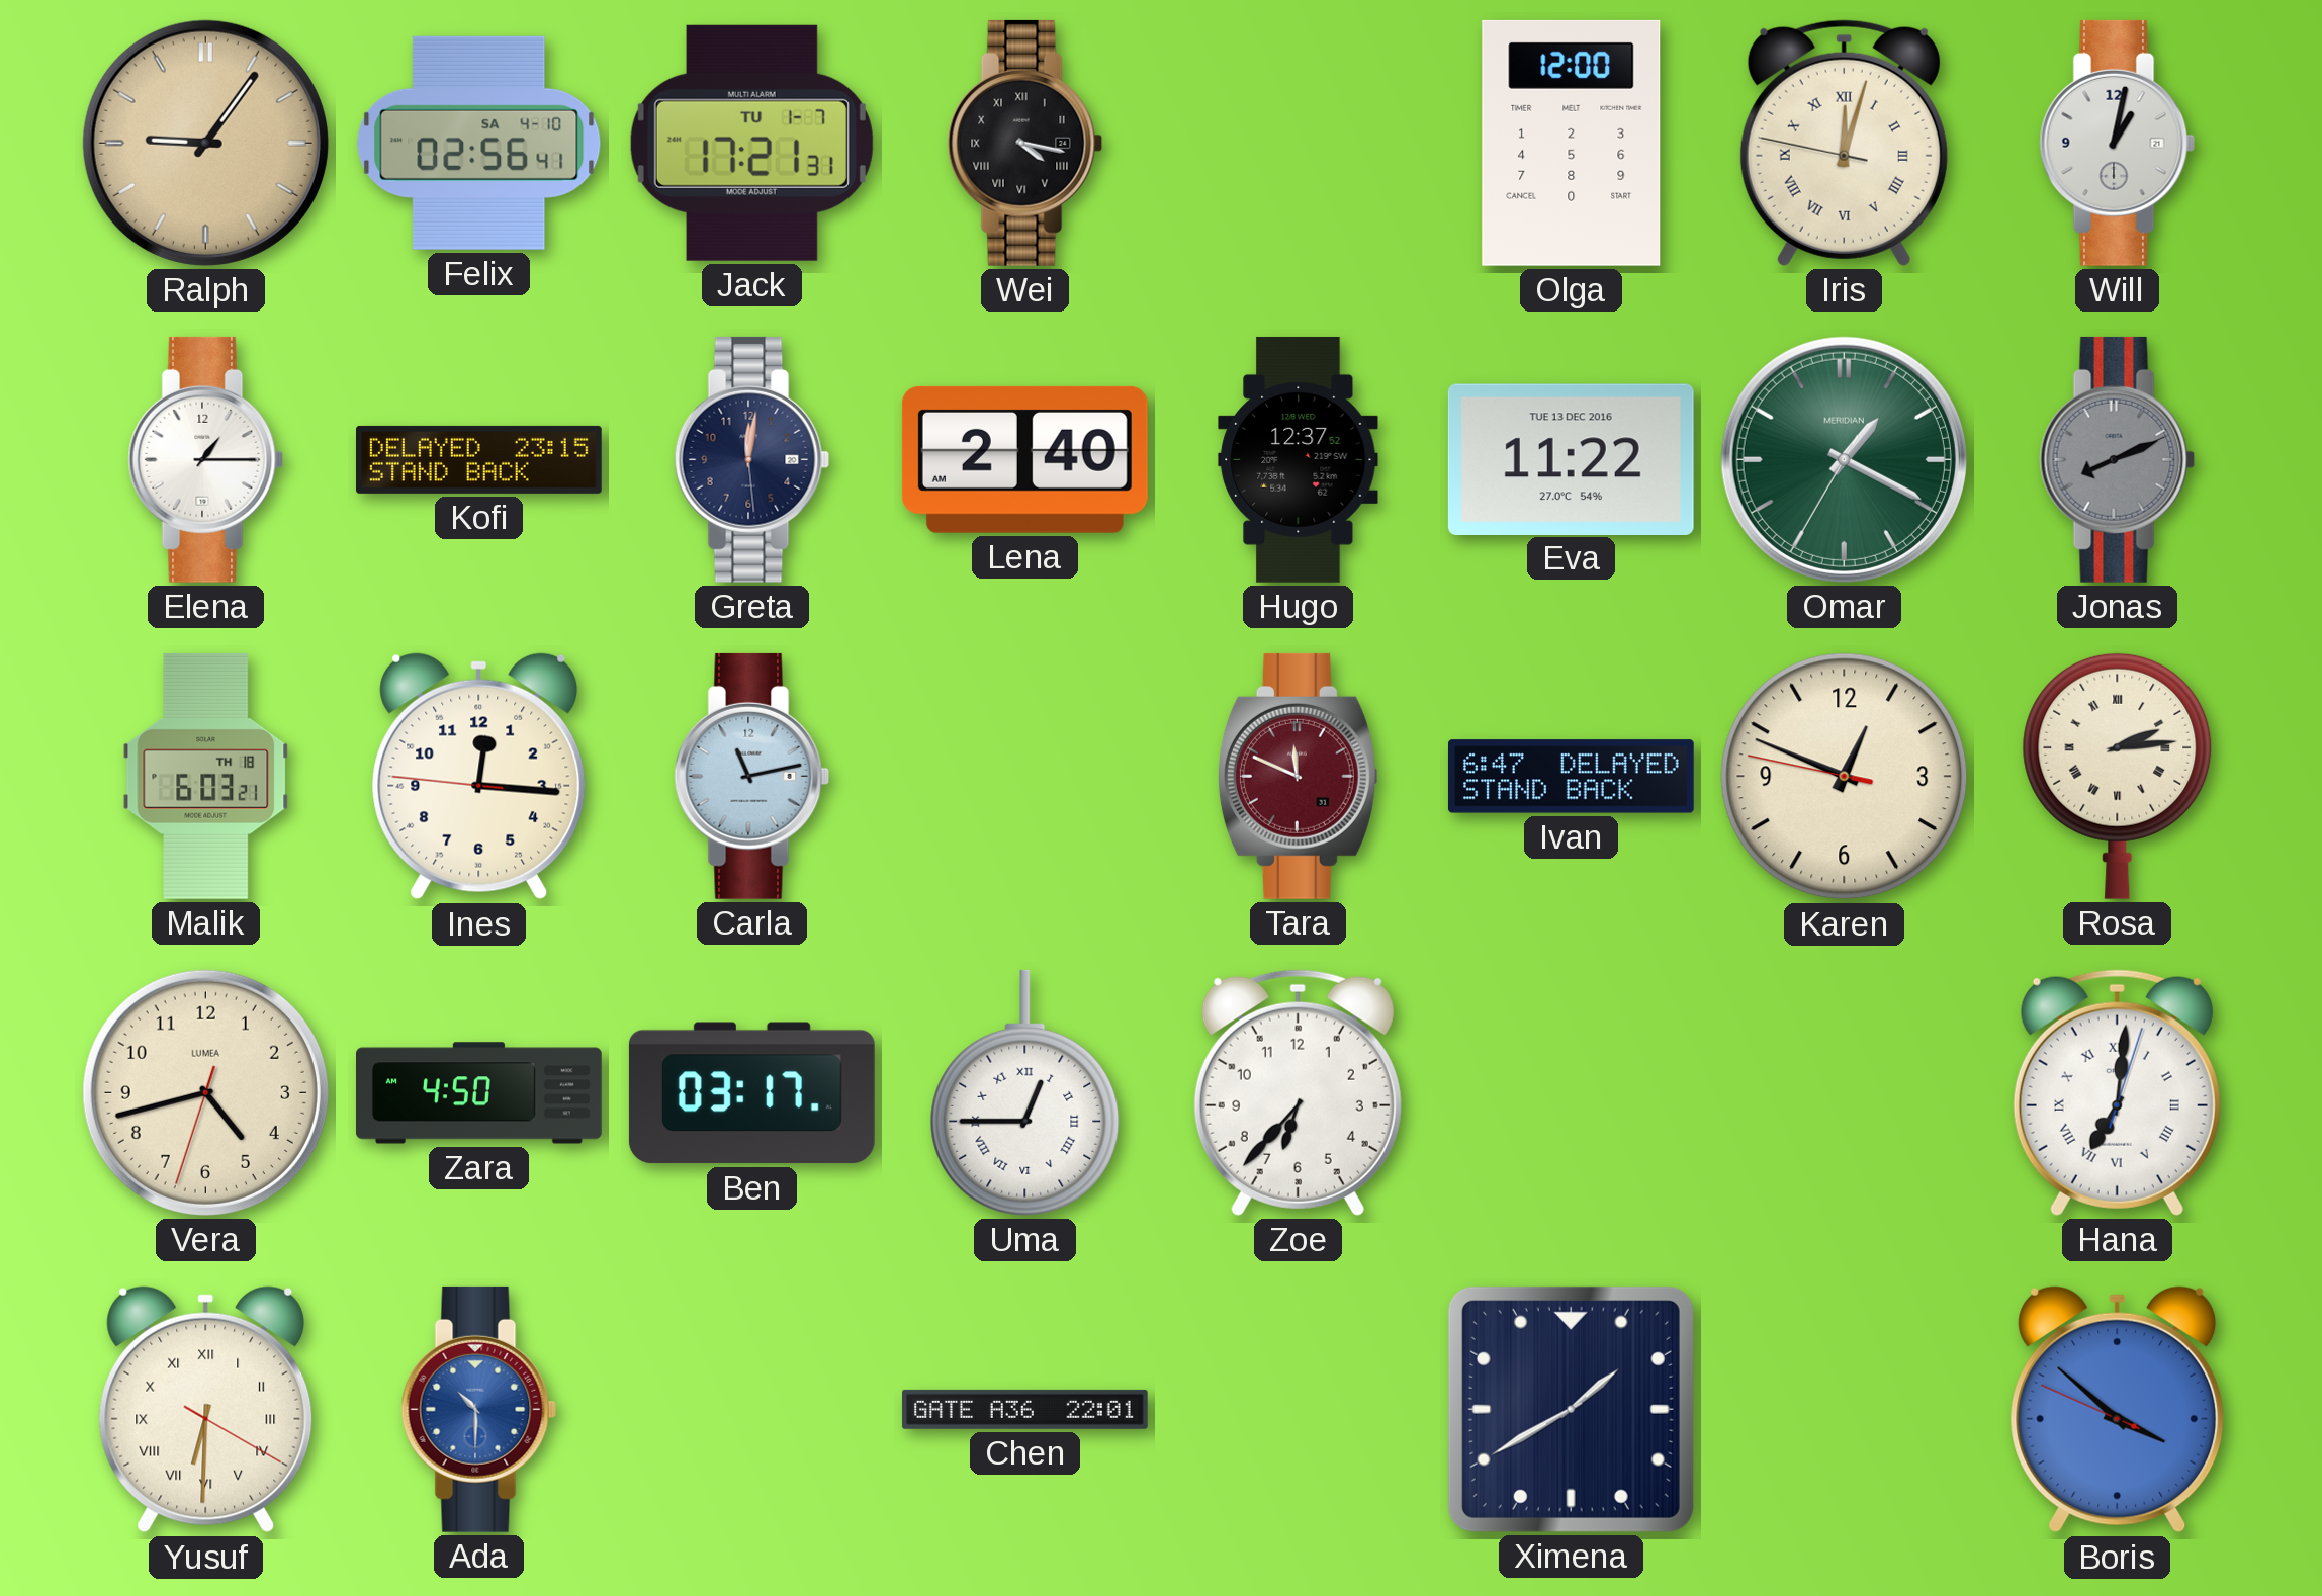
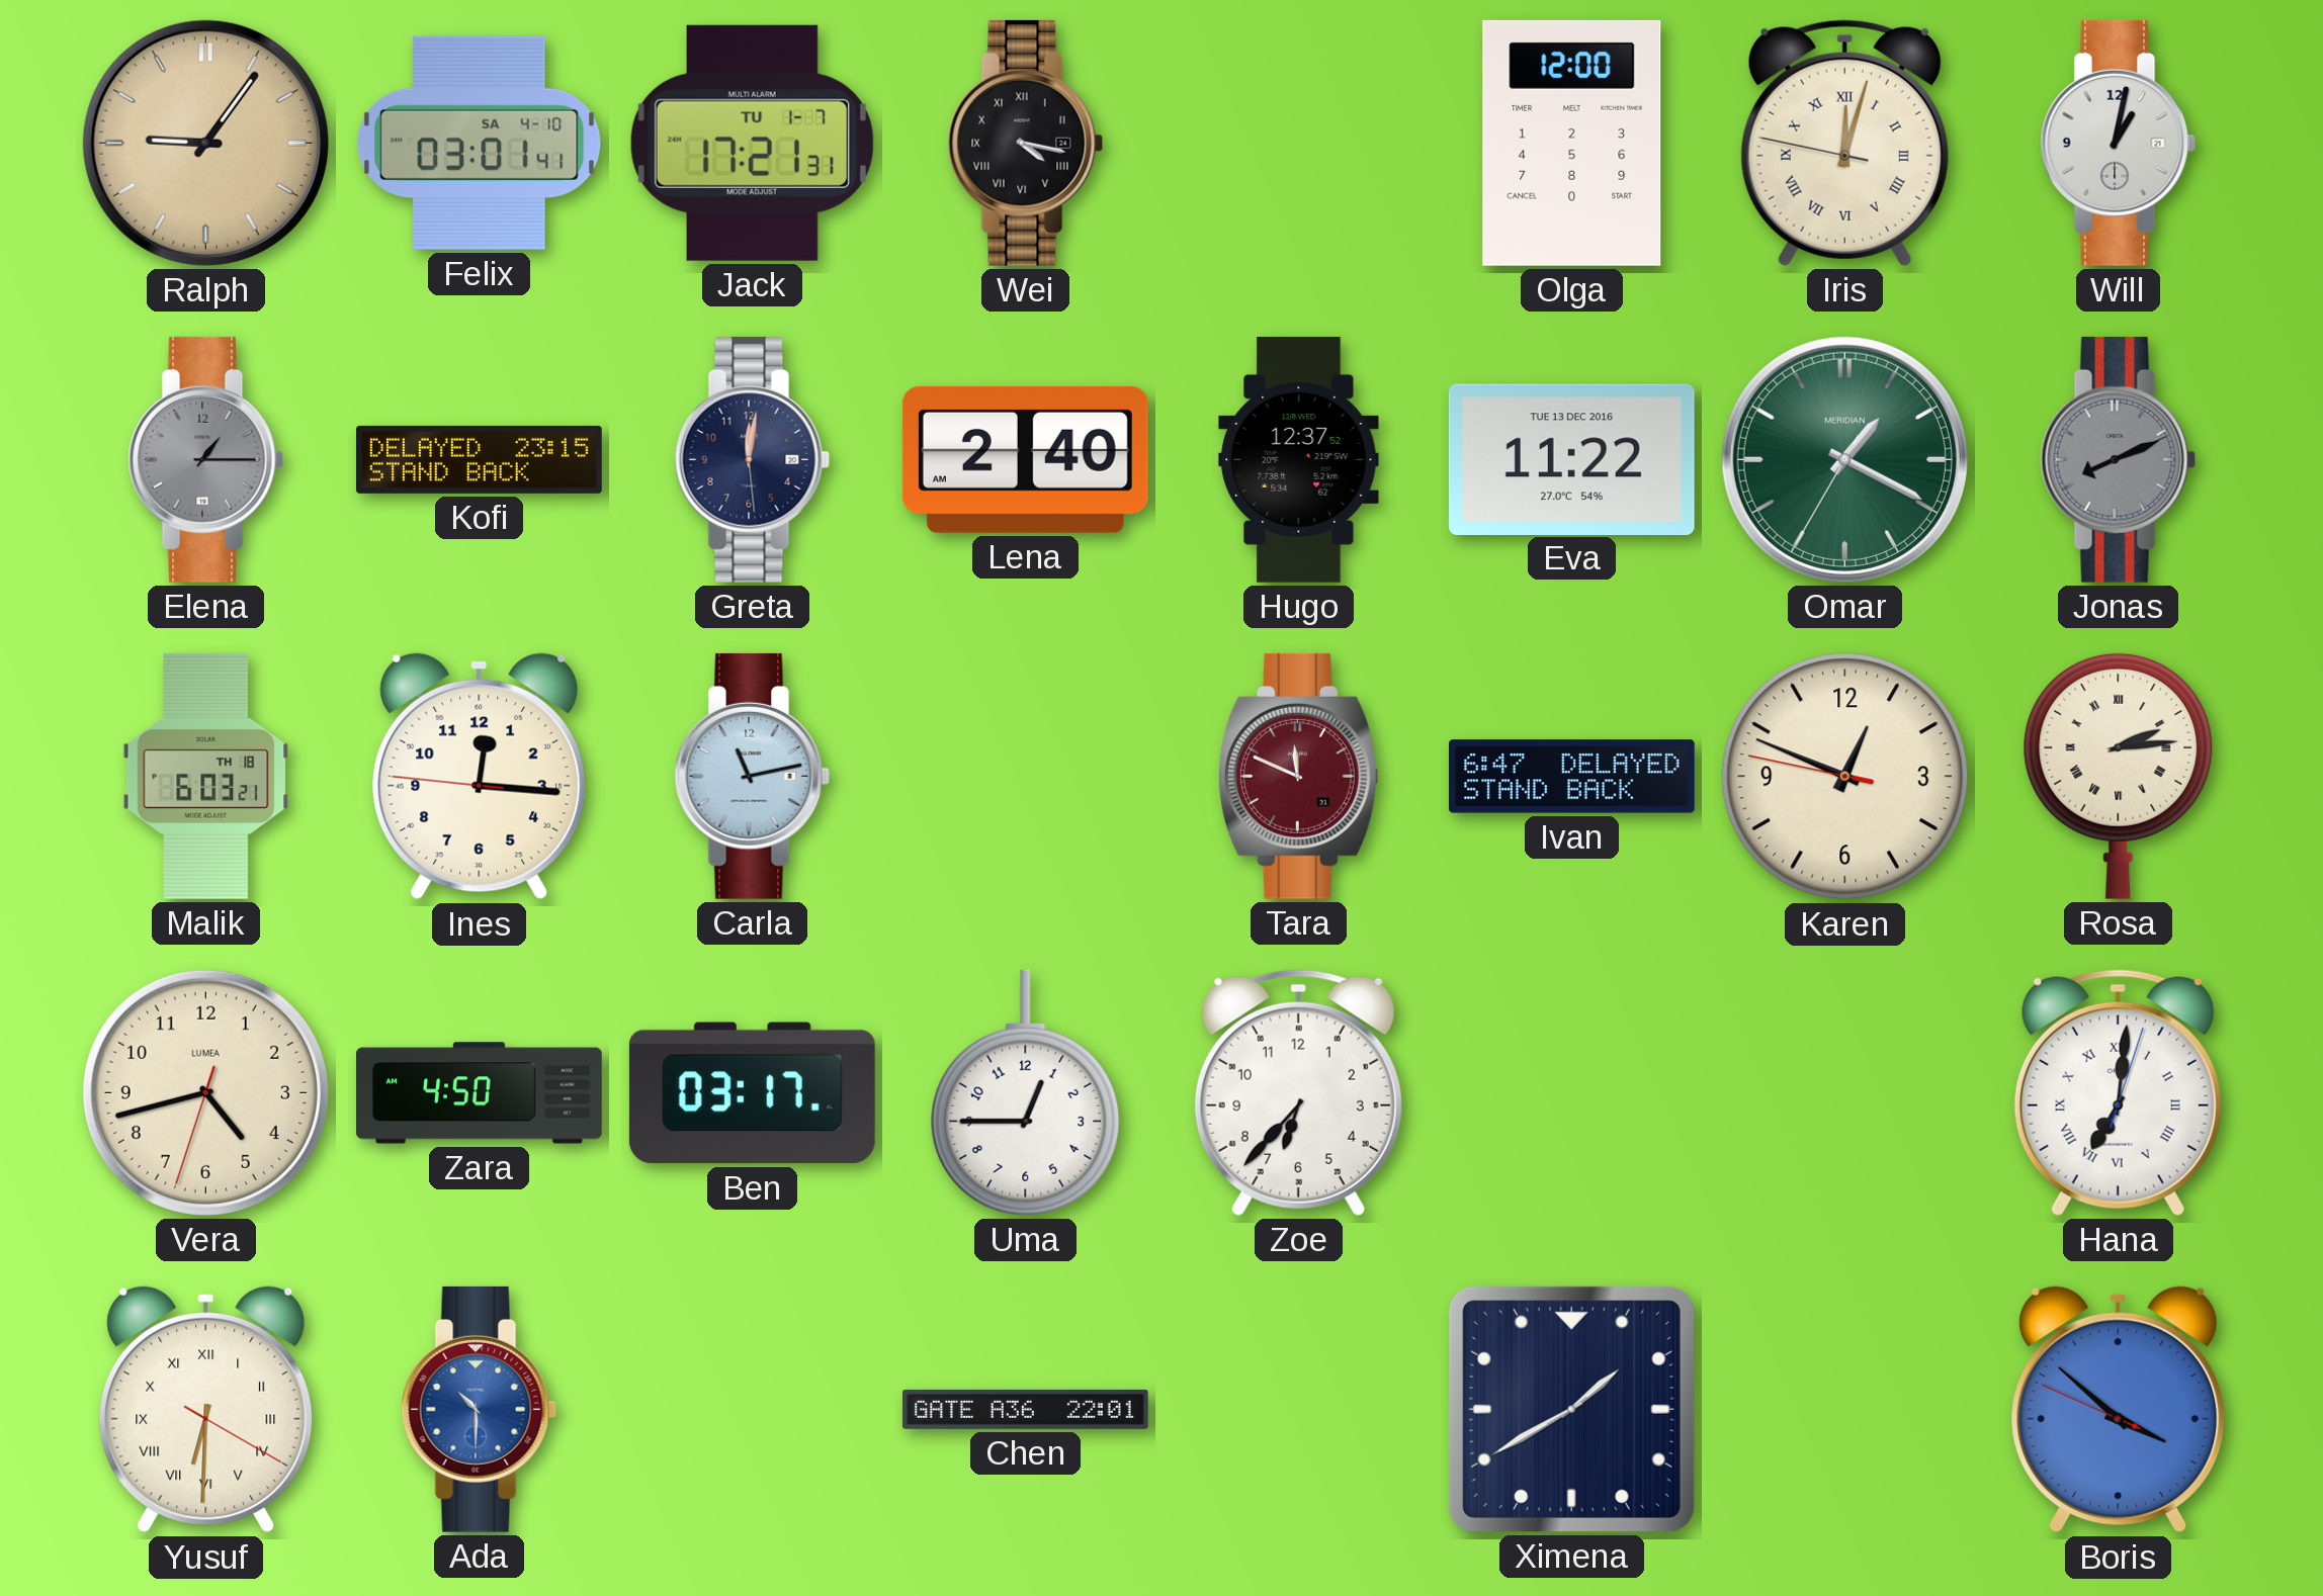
Felix: 02:56 -> 03:01 (480, 143)
Elena dial: white -> grey (206, 459)
Uma numerals: Roman -> Arabic (1026, 1092)
